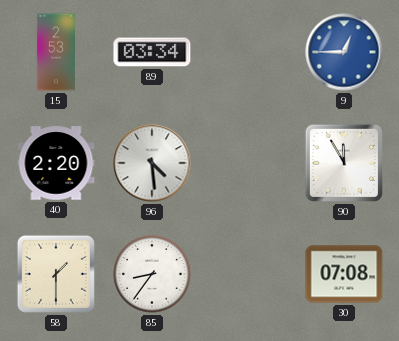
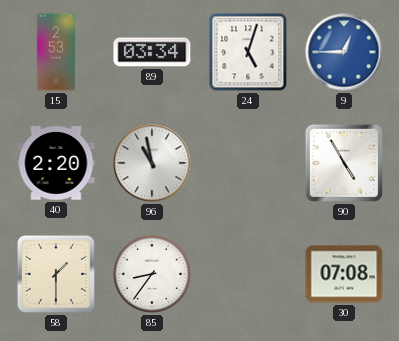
24: none -> 5:03 (248, 52)
96: 4:29 -> 10:58 (152, 163)
90: 11:55 -> 4:55 (344, 163)
